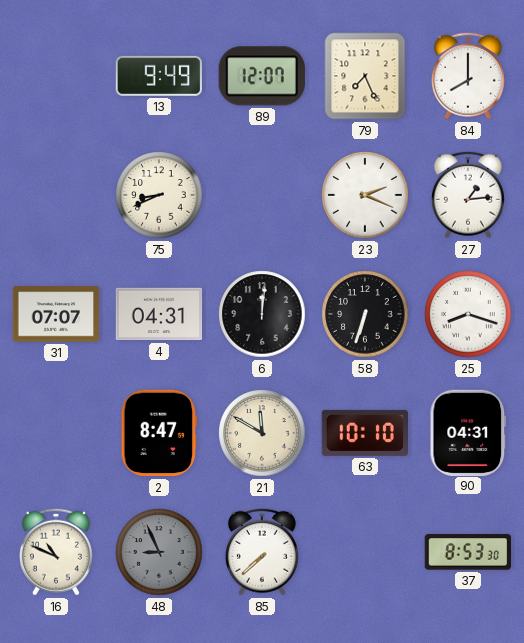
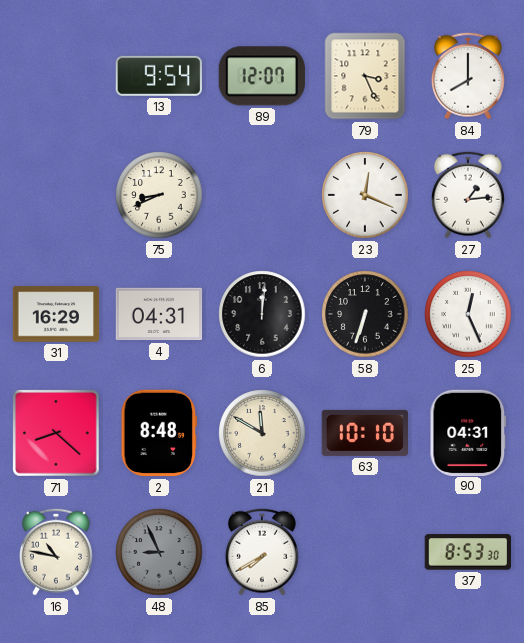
13: 9:49 -> 9:54 (158, 76)
79: 7:26 -> 3:26 (365, 76)
23: 2:19 -> 12:19 (365, 195)
31: 07:07 -> 16:29 (56, 314)
25: 8:18 -> 12:26 (468, 314)
71: none -> 8:22 (56, 433)
2: 8:47 -> 8:48 (158, 433)
16: 10:49 -> 10:47 (56, 552)
85: 7:38 -> 7:40 (262, 552)
